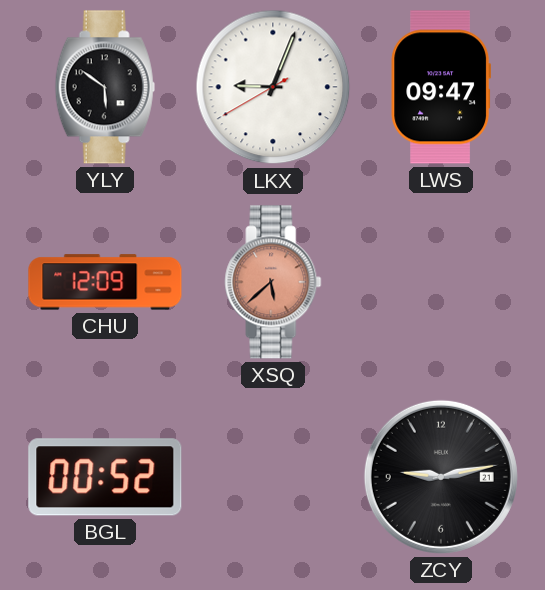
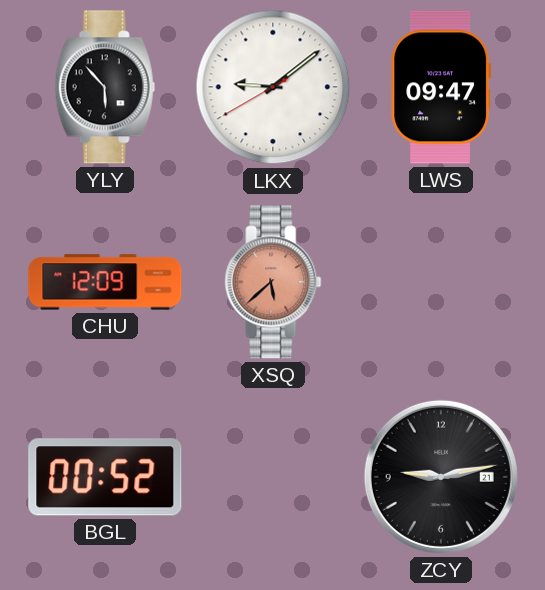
YLY: 5:51 -> 5:53 (105, 87)
LKX: 9:03 -> 9:08 (273, 87)
